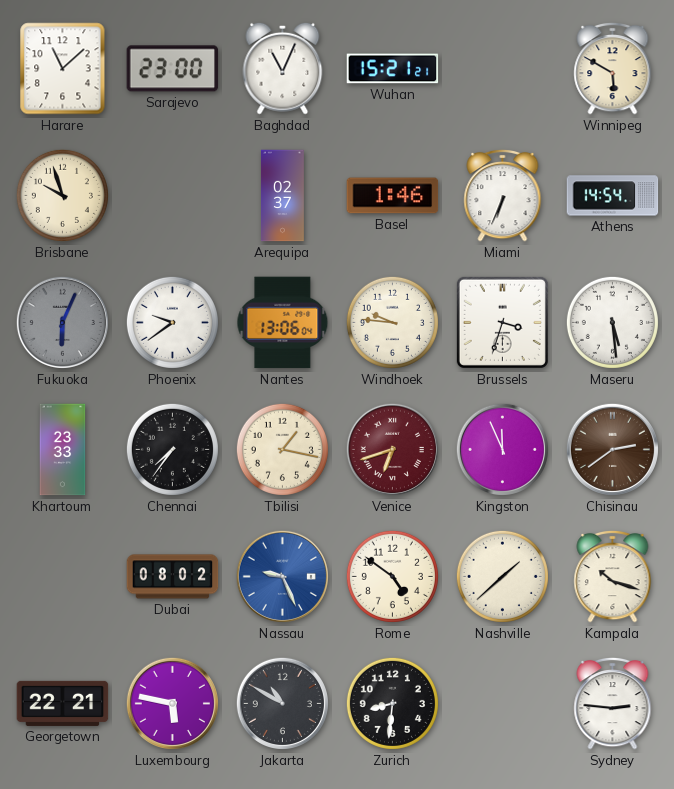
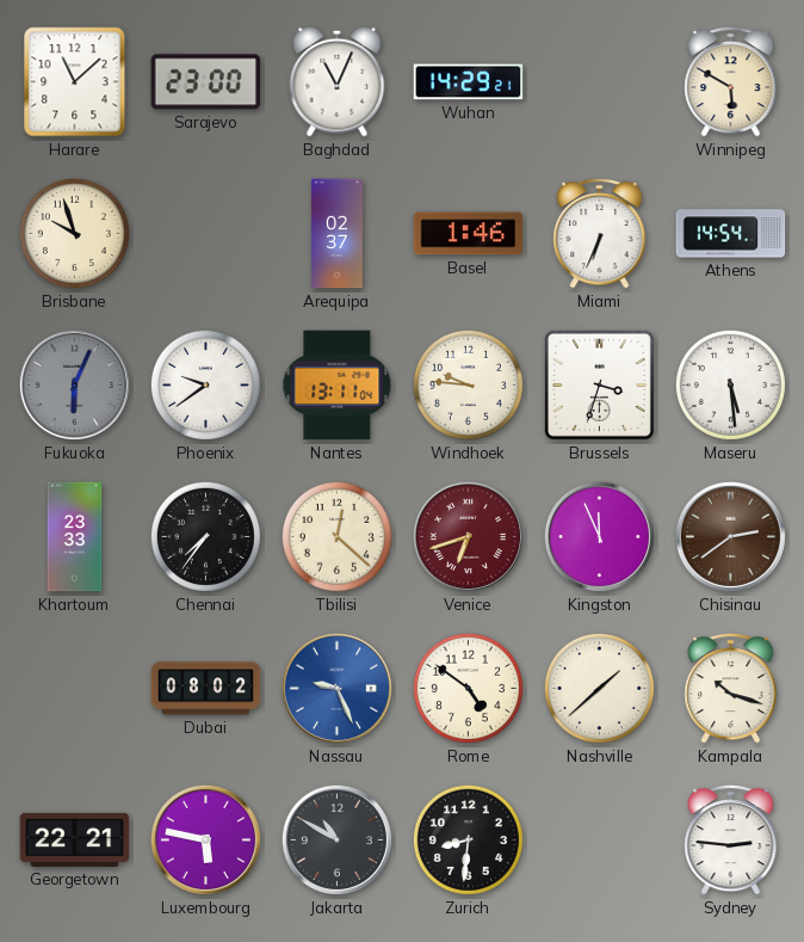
Wuhan: 15:21 -> 14:29 (469, 82)
Nantes: 13:06 -> 13:11 (338, 386)
Tbilisi: 1:17 -> 12:22 (336, 536)
